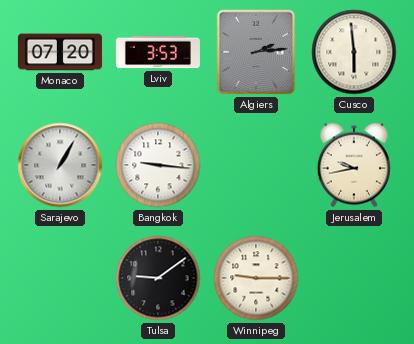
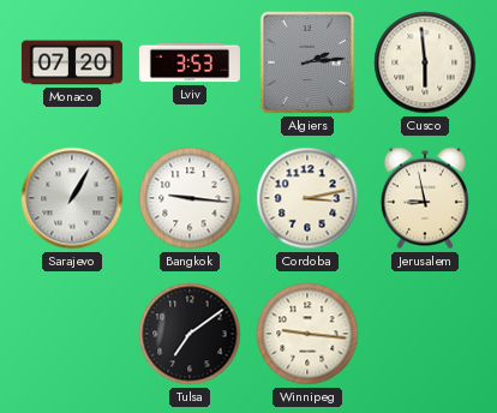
Cordoba: none -> 3:13 (307, 198)
Jerusalem: 9:43 -> 8:58 (425, 198)
Tulsa: 9:09 -> 7:09 (190, 334)
Winnipeg: 9:15 -> 9:16 (307, 334)
